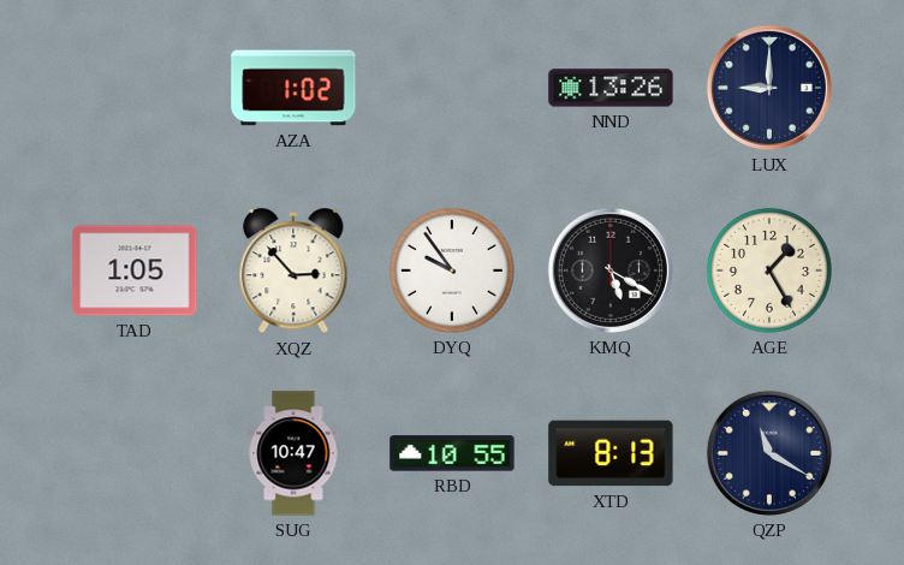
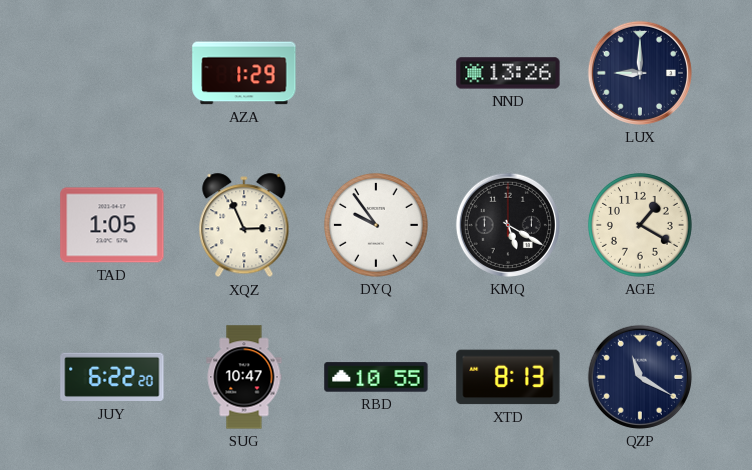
AZA: 1:02 -> 1:29 (244, 73)
XQZ: 2:53 -> 2:56 (244, 226)
AGE: 1:25 -> 1:20 (640, 225)
JUY: none -> 6:22 (112, 377)
